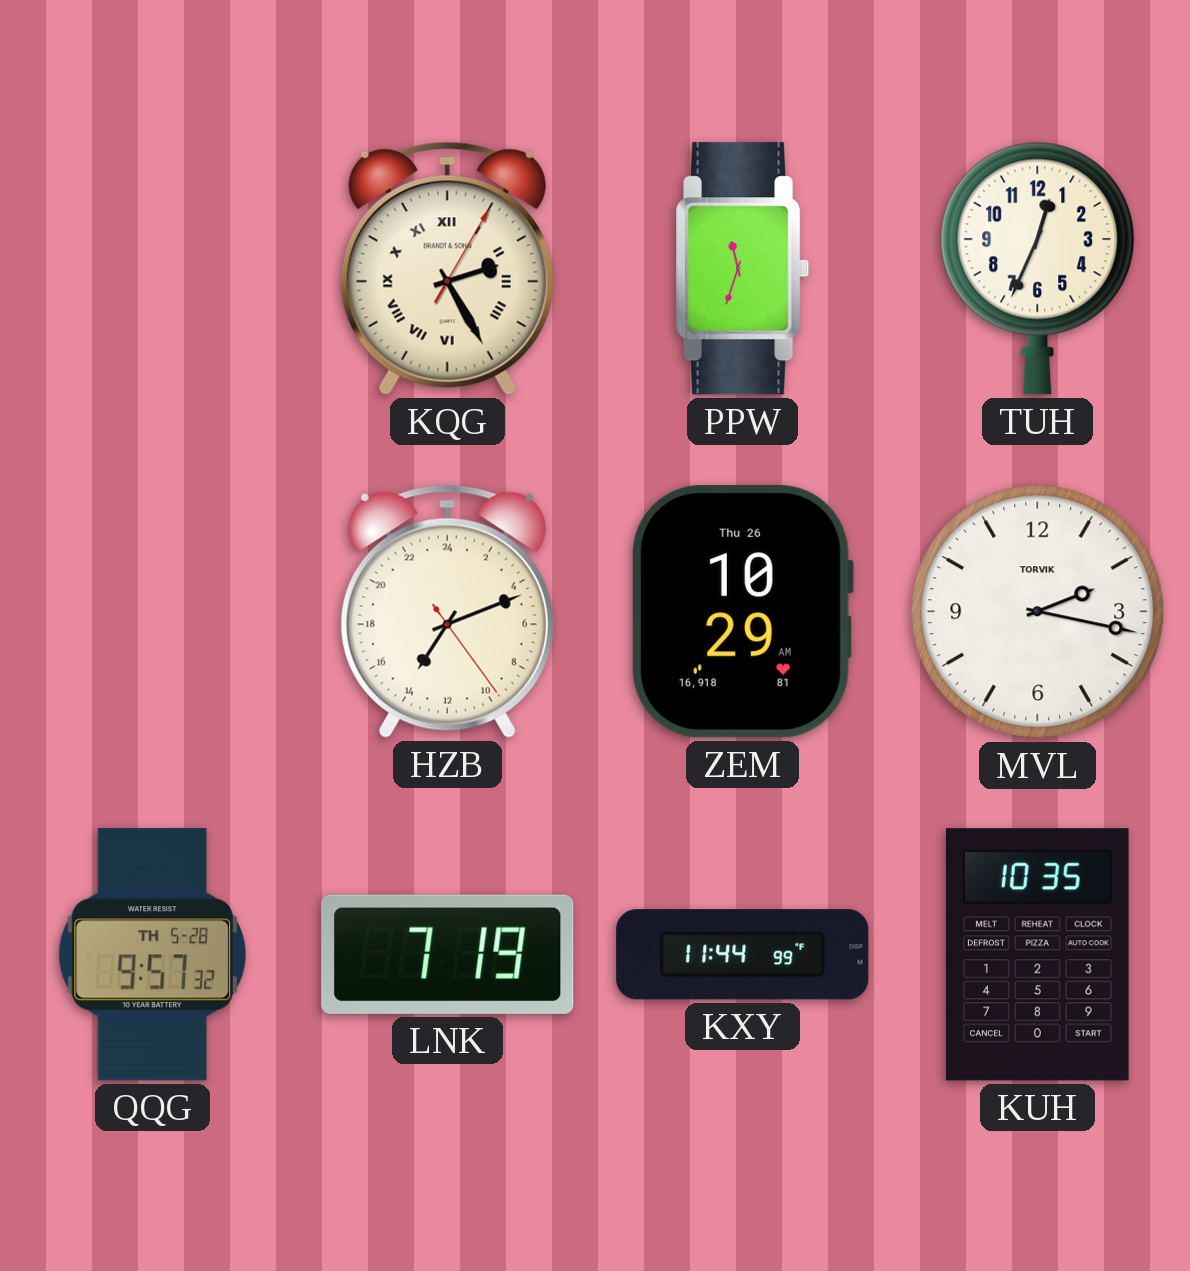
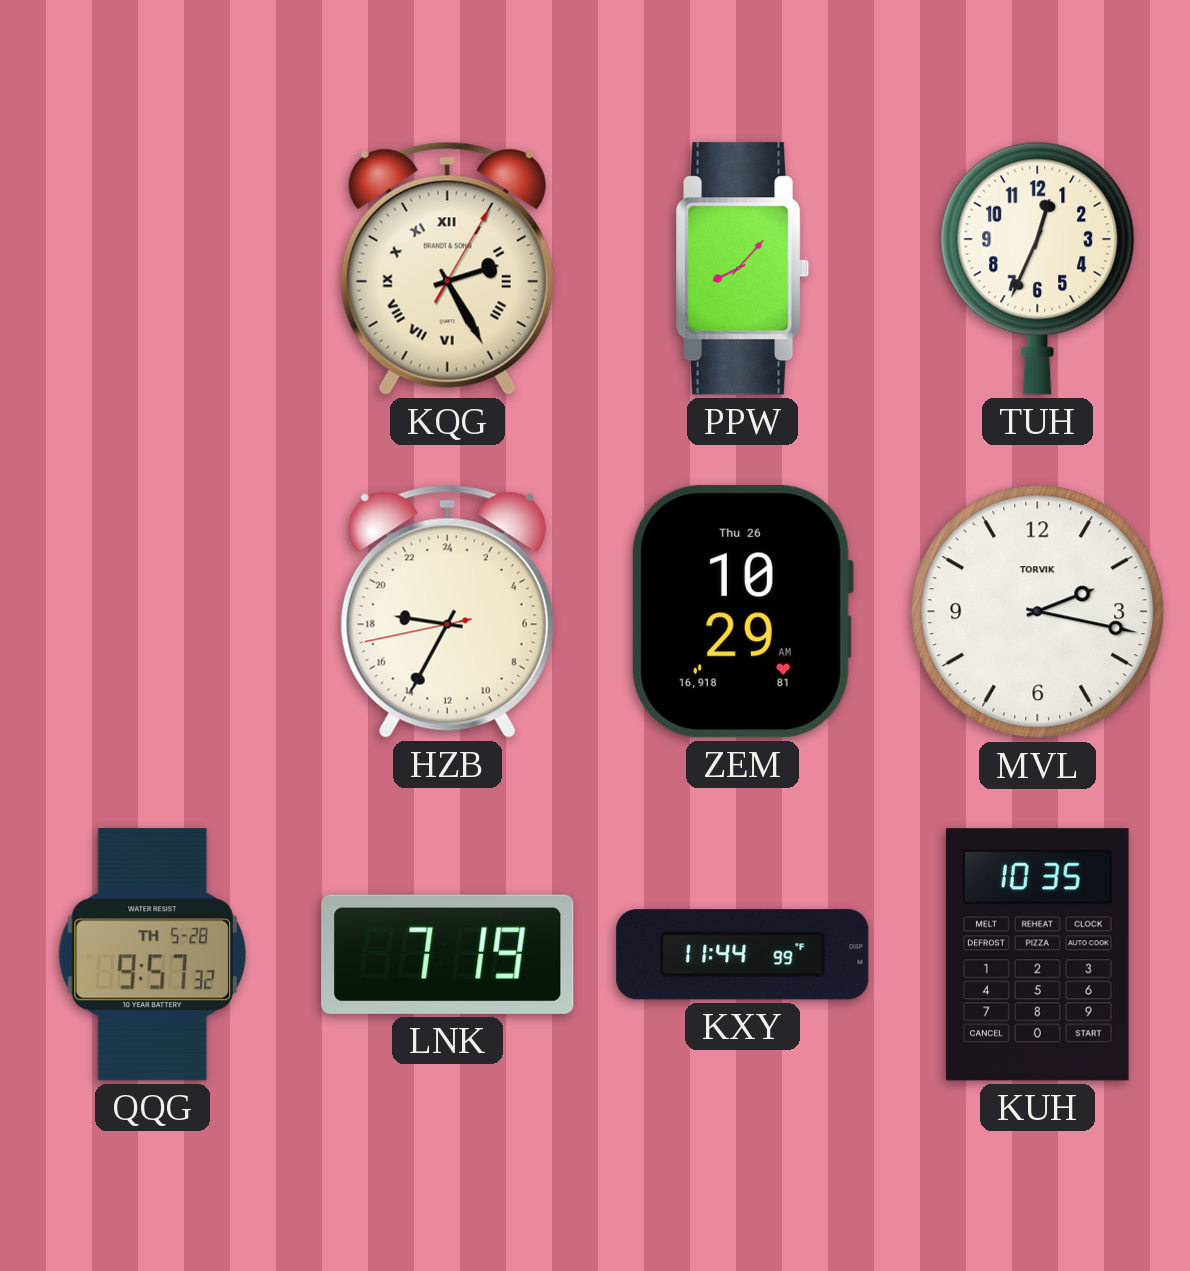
PPW: 11:33 -> 8:07 (743, 269)
HZB: 14:11 -> 18:34 (447, 611)
